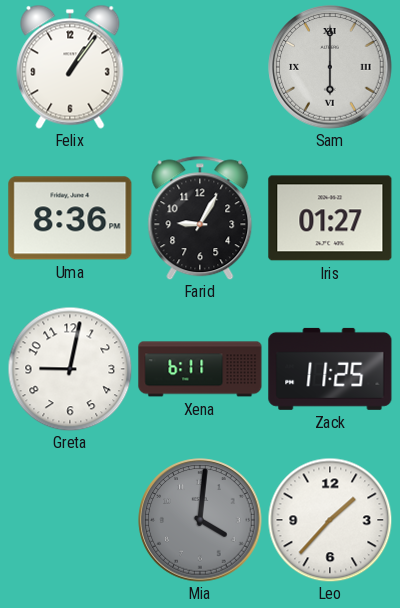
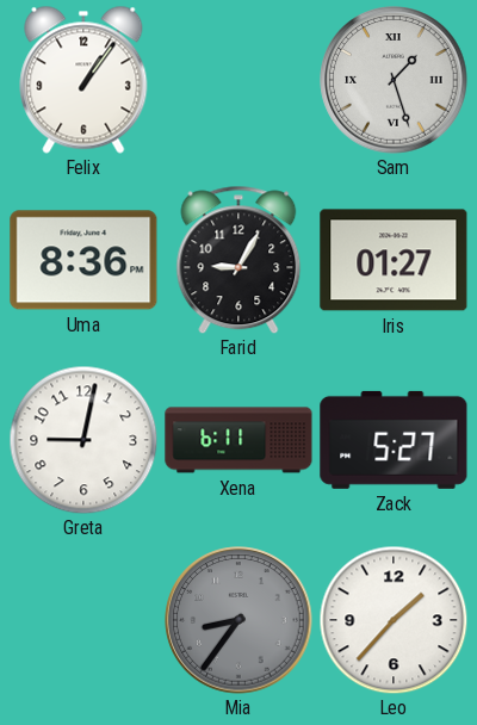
Sam: 6:00 -> 1:27 (394, 80)
Zack: 11:25 -> 5:27 (394, 440)
Mia: 4:01 -> 8:36 (238, 620)
